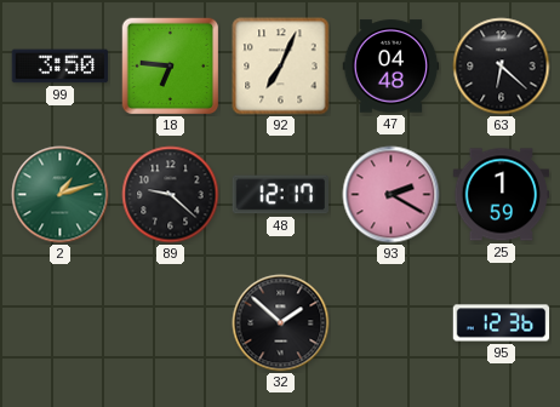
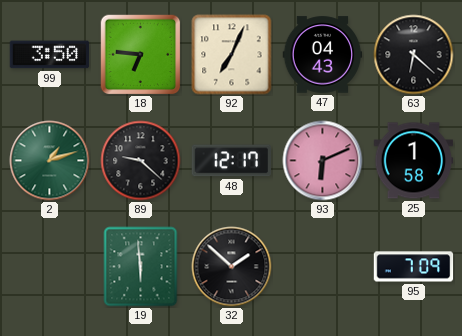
47: 04:48 -> 04:43 (323, 55)
93: 2:20 -> 6:11 (323, 161)
25: 1:59 -> 1:58 (414, 161)
19: none -> 5:59 (141, 267)
95: 12:36 -> 7:09 (414, 267)
